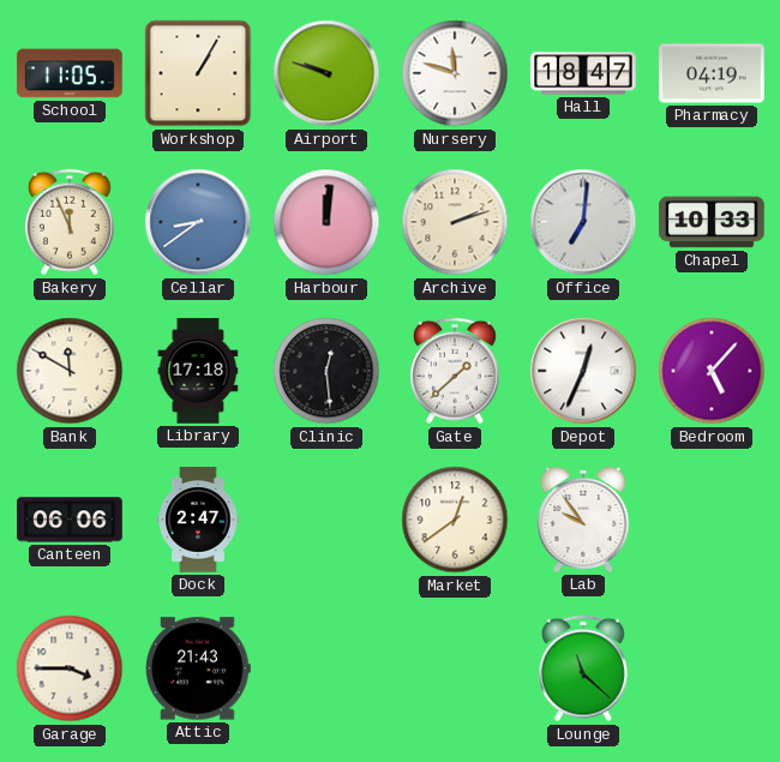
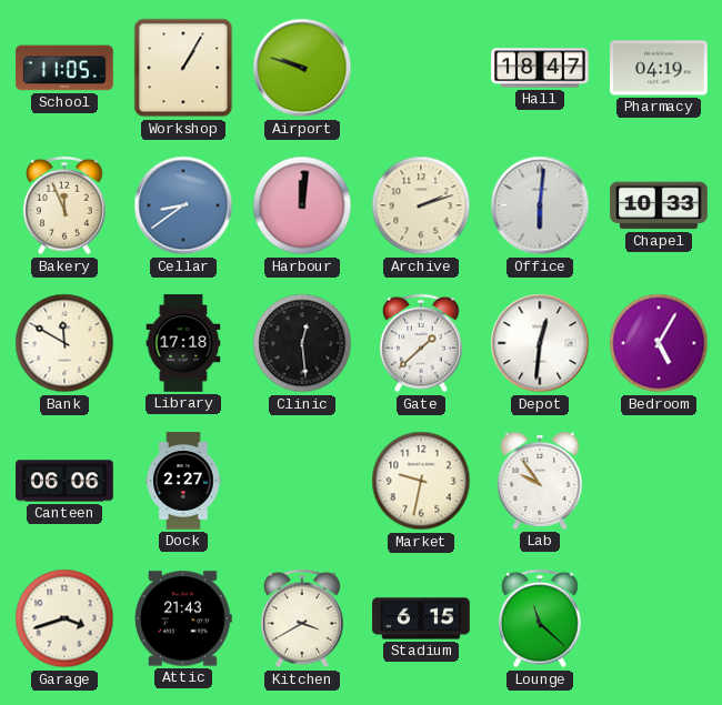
Nursery: 11:48 -> none (455, 73)
Office: 7:01 -> 6:01 (540, 205)
Depot: 12:34 -> 12:31 (540, 343)
Bedroom: 5:07 -> 5:05 (659, 343)
Dock: 2:47 -> 2:27 (183, 481)
Market: 12:39 -> 9:32 (421, 481)
Garage: 3:45 -> 3:42 (64, 618)
Kitchen: none -> 3:40 (303, 618)
Stadium: none -> 6:15 (421, 618)
